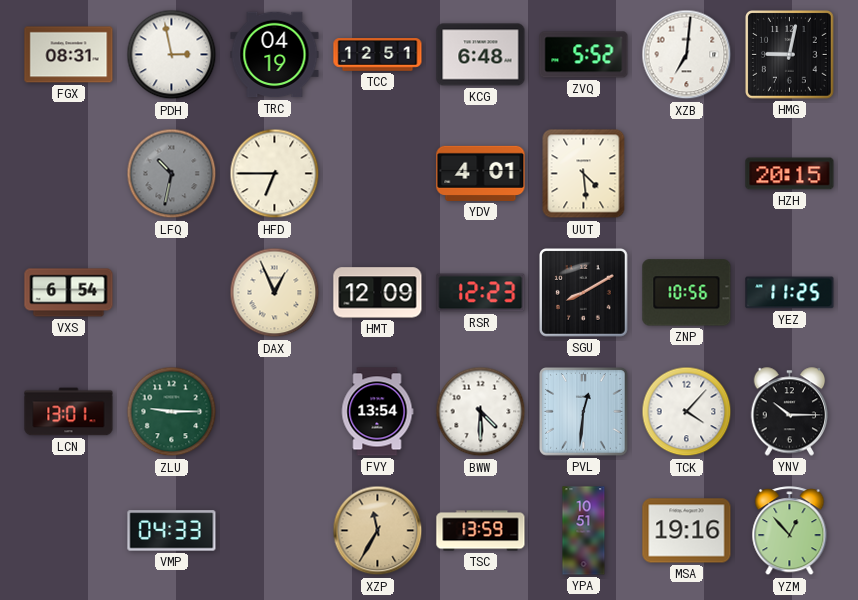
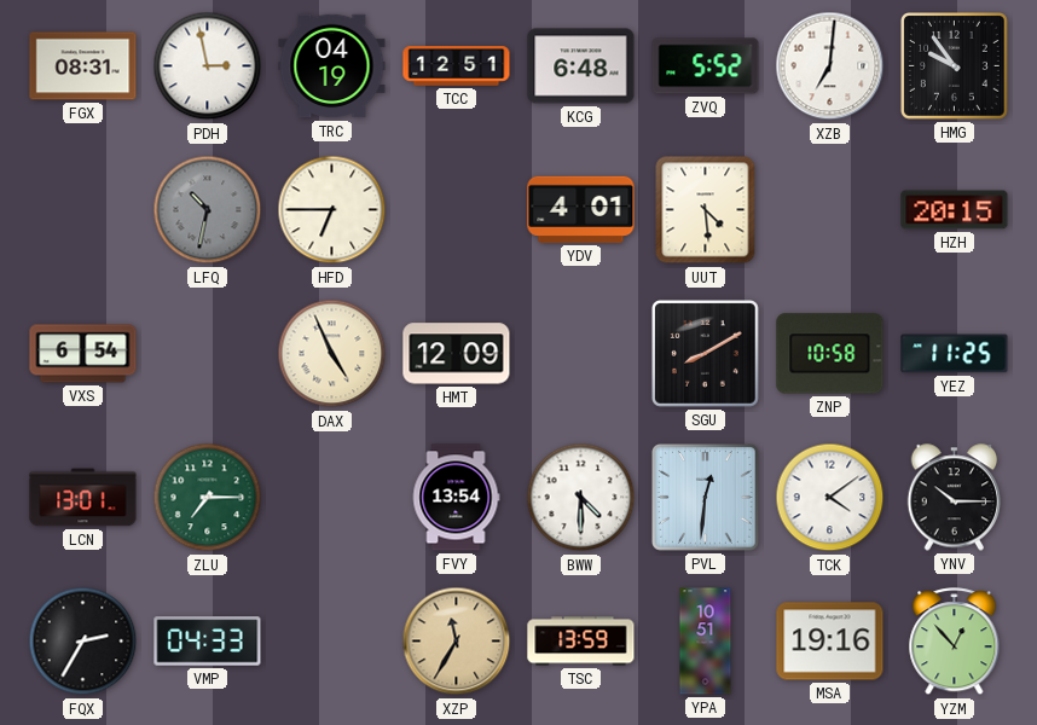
HMG: 9:02 -> 9:54 (955, 66)
DAX: 12:56 -> 4:56 (332, 354)
RSR: 12:23 -> none (481, 293)
ZNP: 10:56 -> 10:58 (830, 354)
ZLU: 9:15 -> 7:15 (208, 498)
TCK: 4:07 -> 4:09 (830, 498)
FQX: none -> 2:35 (83, 642)
